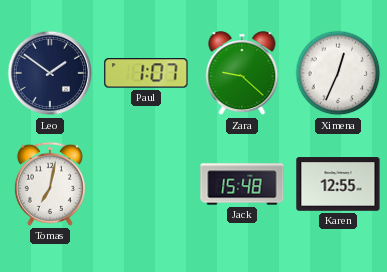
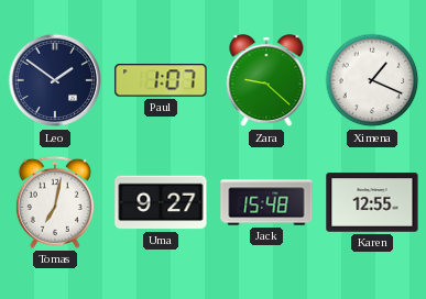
Ximena: 12:34 -> 1:19 (372, 80)
Uma: none -> 9:27 (161, 202)
